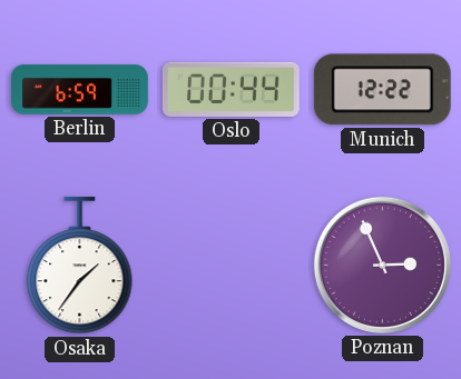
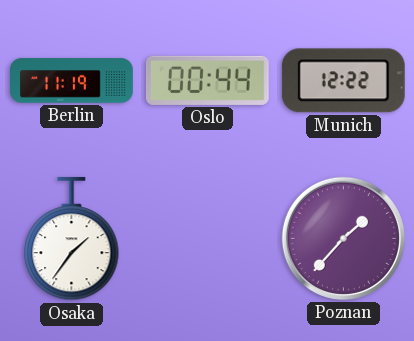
Berlin: 6:59 -> 11:19 (72, 81)
Poznan: 2:56 -> 1:37 (343, 238)
